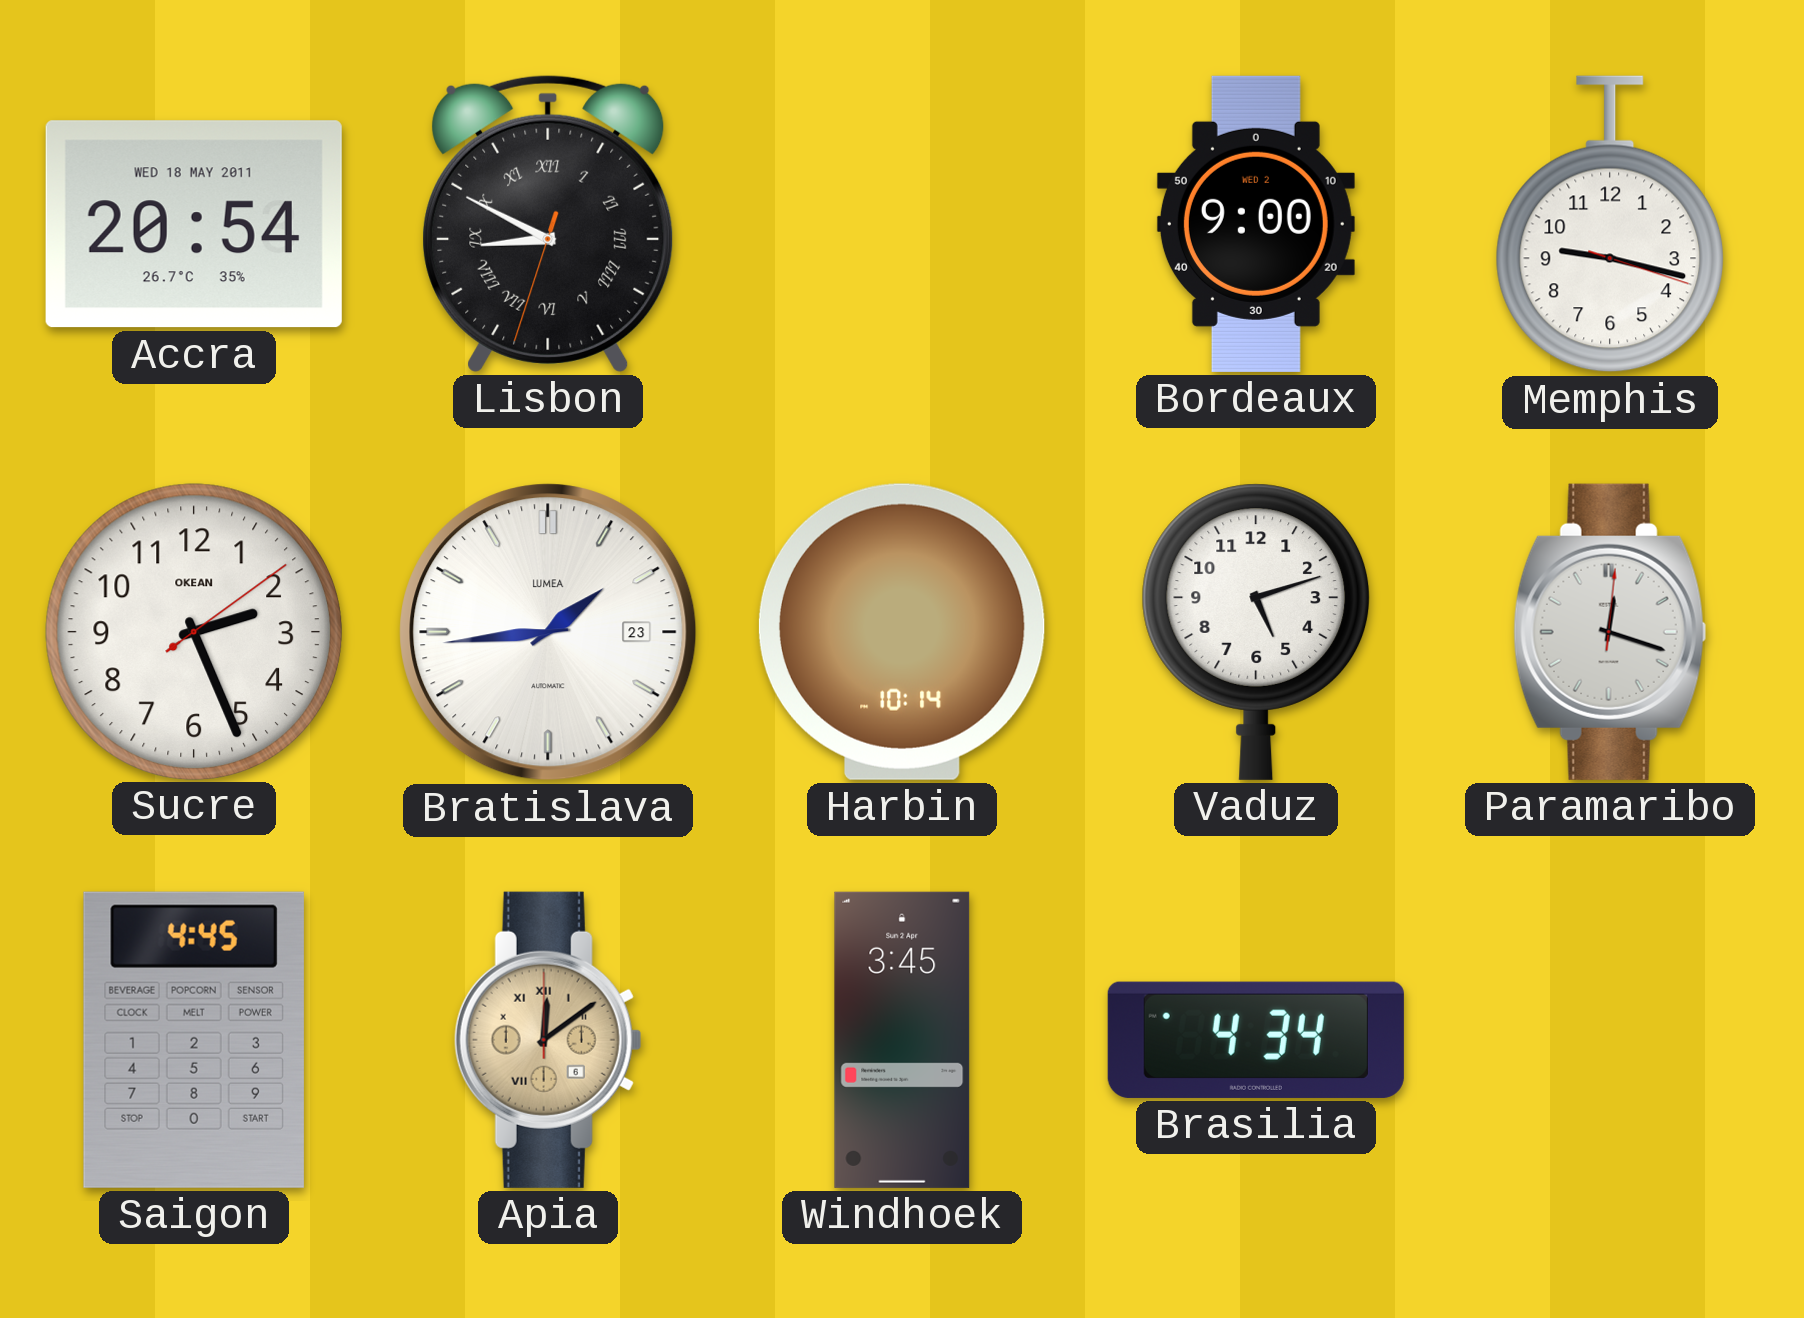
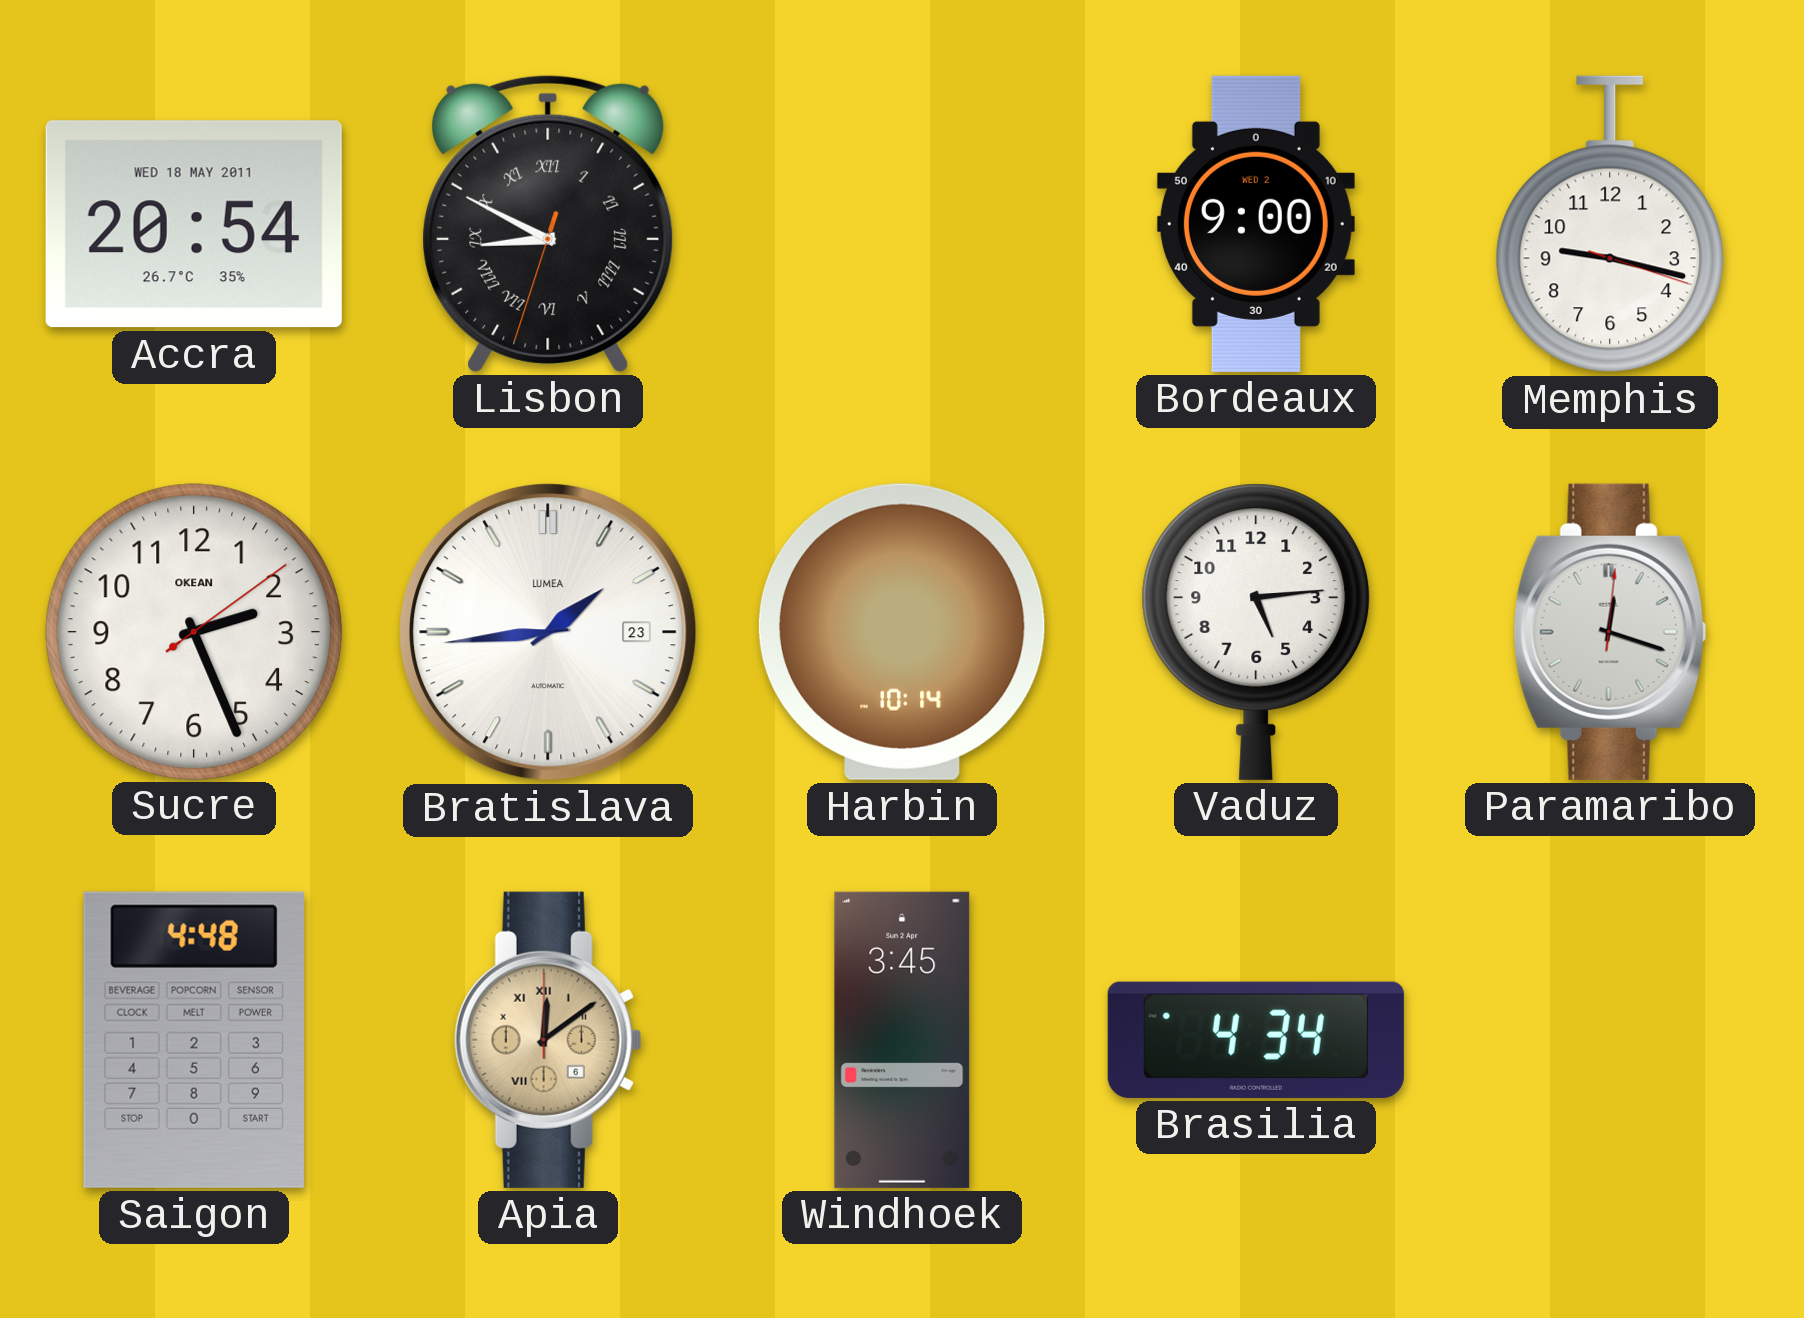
Vaduz: 5:12 -> 5:14 (1256, 632)
Saigon: 4:45 -> 4:48 (194, 1040)
